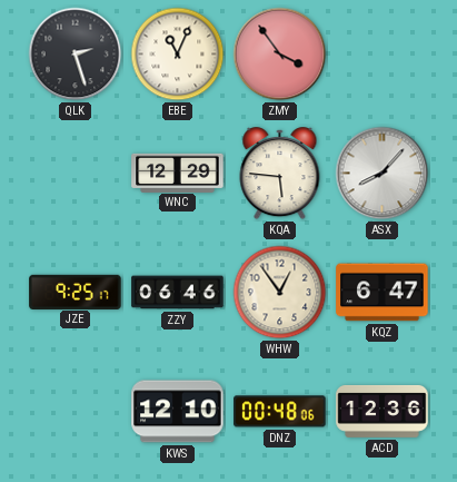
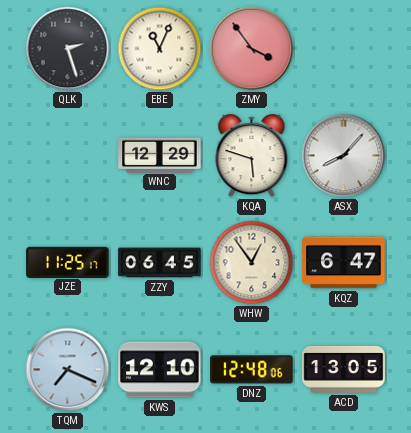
KQA: 5:46 -> 5:48 (252, 156)
JZE: 9:25 -> 11:25 (68, 262)
ZZY: 06:46 -> 06:45 (160, 263)
TQM: none -> 7:19 (68, 370)
DNZ: 00:48 -> 12:48 (252, 370)
ACD: 12:36 -> 13:05 (344, 369)
